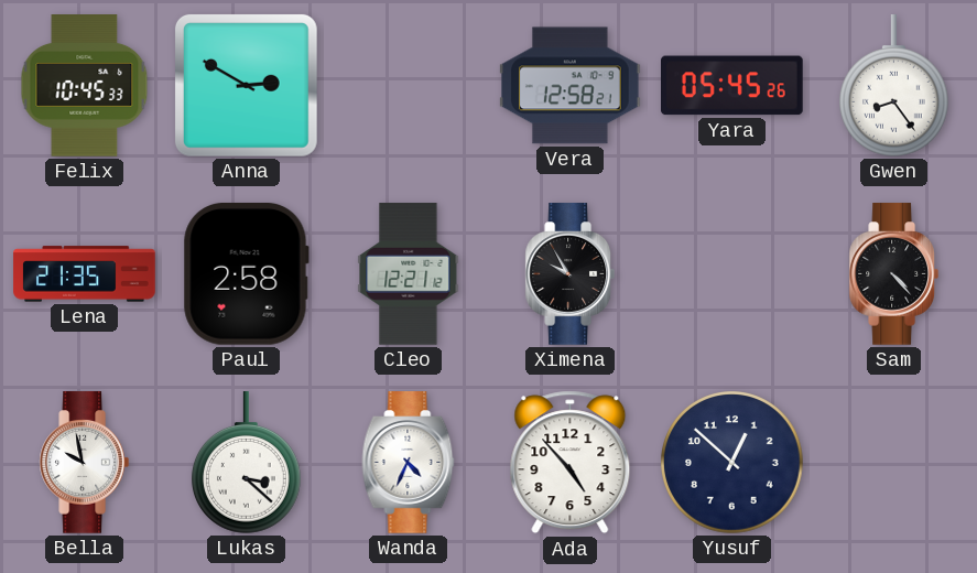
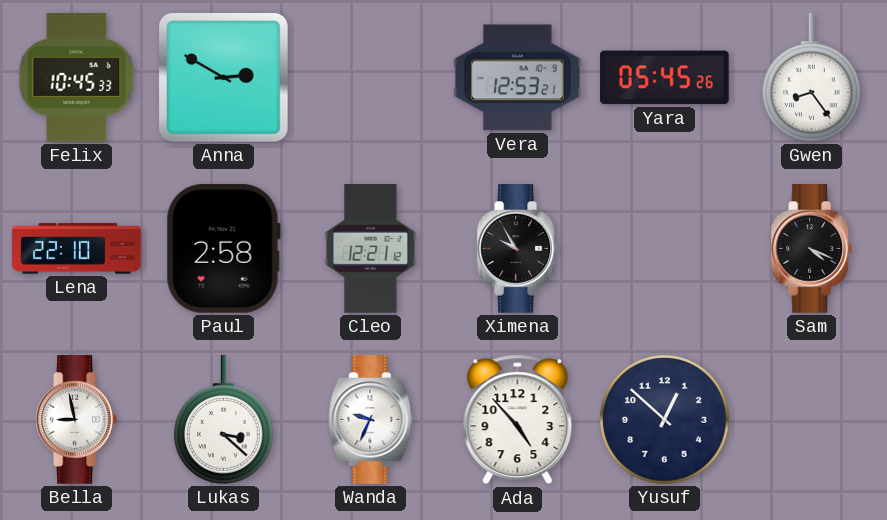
Vera: 12:58 -> 12:53 (518, 78)
Lena: 21:35 -> 22:10 (77, 249)
Sam: 4:23 -> 4:19 (811, 249)
Bella: 9:58 -> 8:58 (76, 420)
Wanda: 4:34 -> 9:34 (371, 420)
